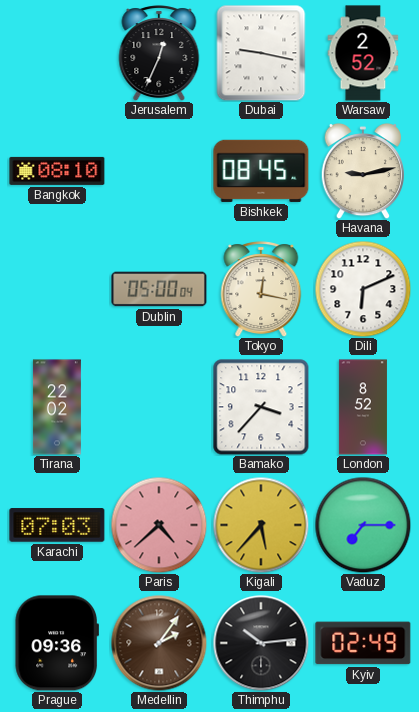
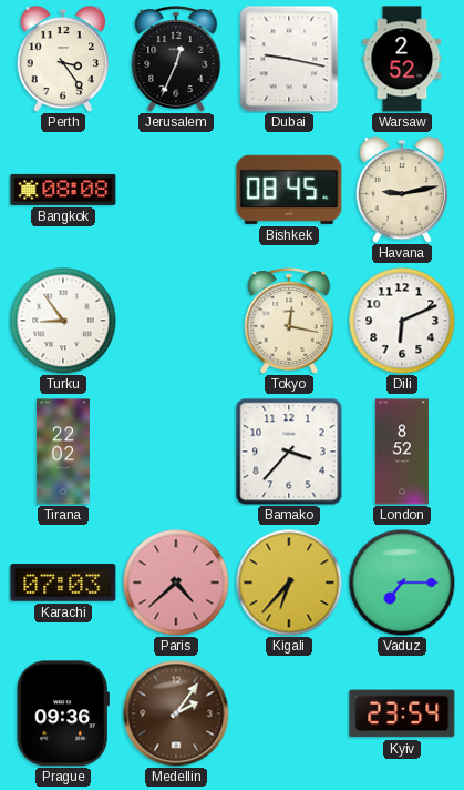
Perth: none -> 3:24 (62, 59)
Bangkok: 08:10 -> 08:08 (63, 190)
Turku: none -> 8:54 (63, 321)
Dublin: 05:00 -> none (159, 289)
Kigali: 5:37 -> 6:37 (289, 583)
Thimphu: 10:14 -> none (261, 643)
Kyiv: 02:49 -> 23:54 (402, 713)
